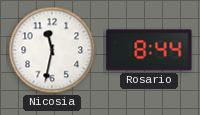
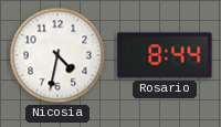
Nicosia: 11:32 -> 4:32 (57, 55)
